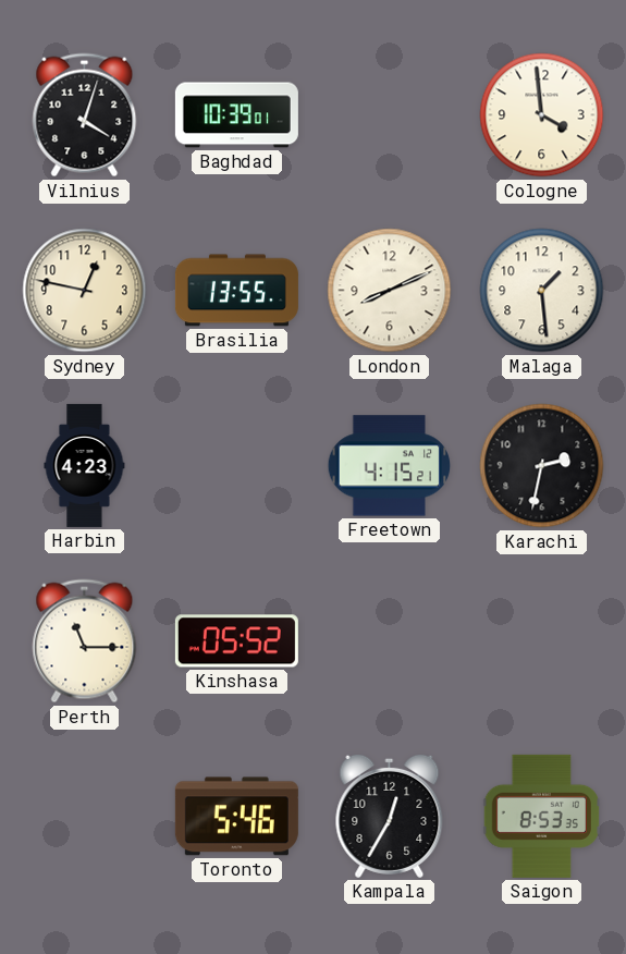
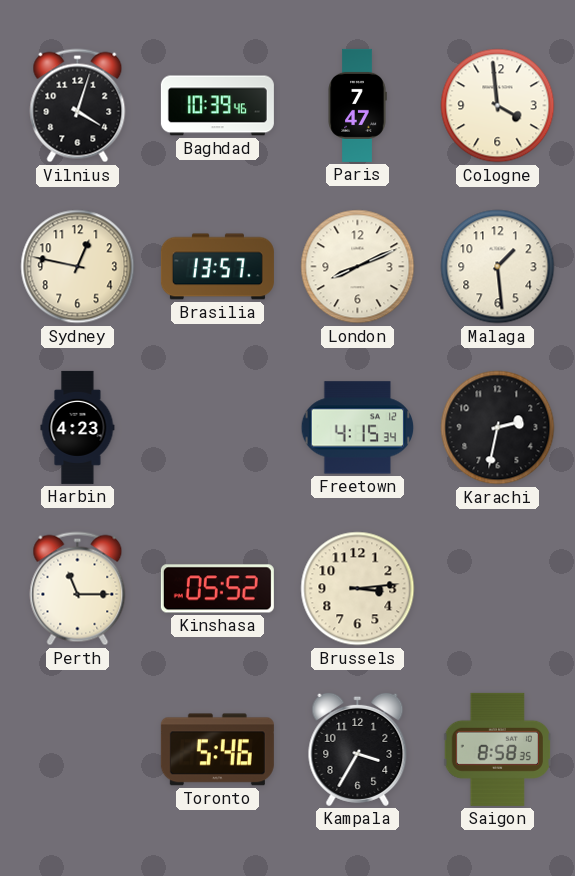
Baghdad: 10:39:01 -> 10:39:46 (217, 106)
Paris: none -> 7:47 (357, 105)
Brasilia: 13:55 -> 13:57 (217, 267)
Freetown: 4:15:21 -> 4:15:34 (358, 428)
Brussels: none -> 3:14 (358, 589)
Kampala: 12:35 -> 3:35 (358, 749)
Saigon: 8:53 -> 8:58 (497, 749)
